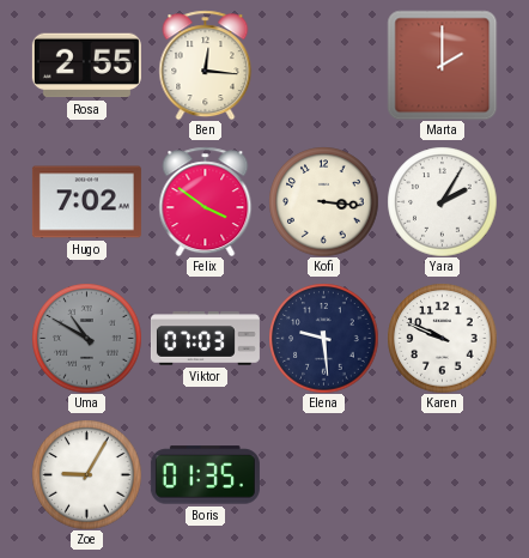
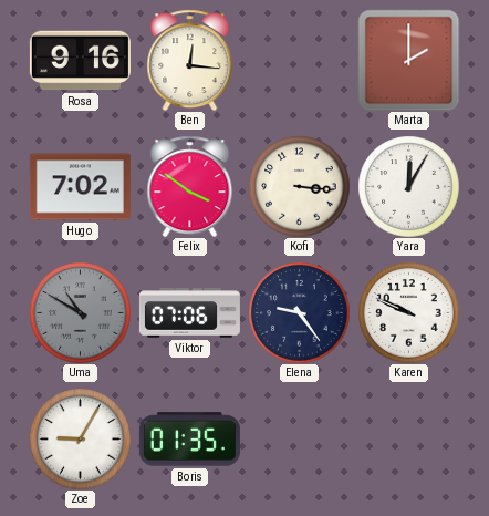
Rosa: 2:55 -> 9:16 (80, 61)
Yara: 2:05 -> 12:05 (408, 186)
Viktor: 07:03 -> 07:06 (189, 313)
Elena: 9:29 -> 9:24 (299, 312)
